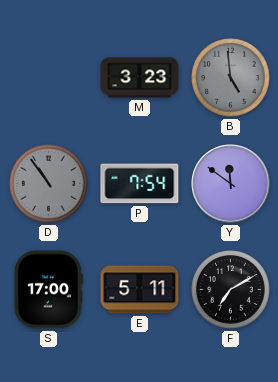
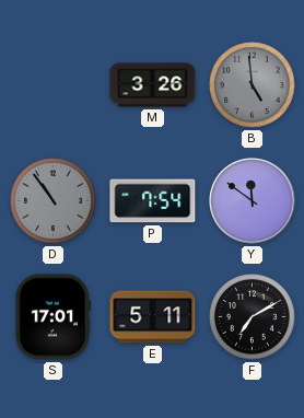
M: 3:23 -> 3:26 (153, 85)
S: 17:00 -> 17:01 (52, 317)
